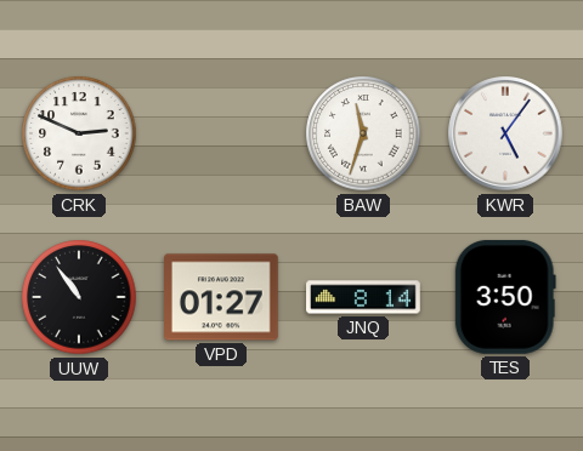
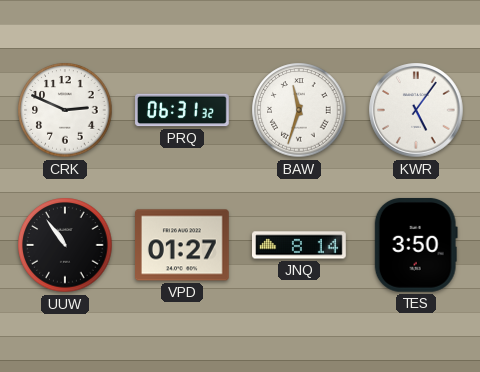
PRQ: none -> 06:31 (182, 110)
